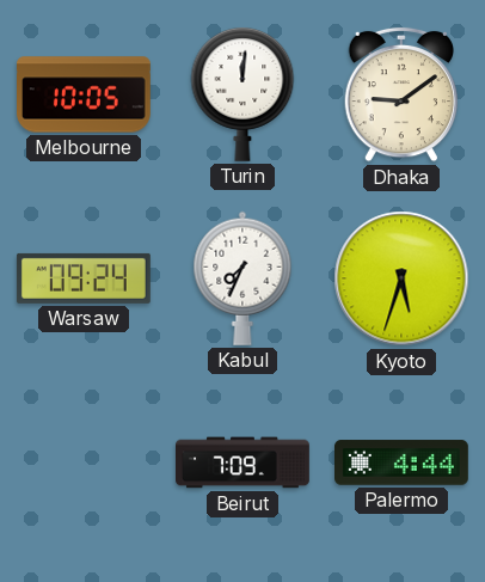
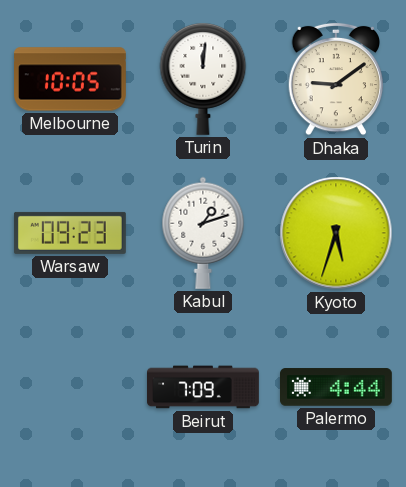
Warsaw: 09:24 -> 09:23 (70, 233)
Kabul: 7:34 -> 1:12 (203, 233)
